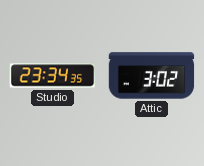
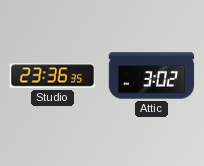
Studio: 23:34 -> 23:36 (53, 76)
